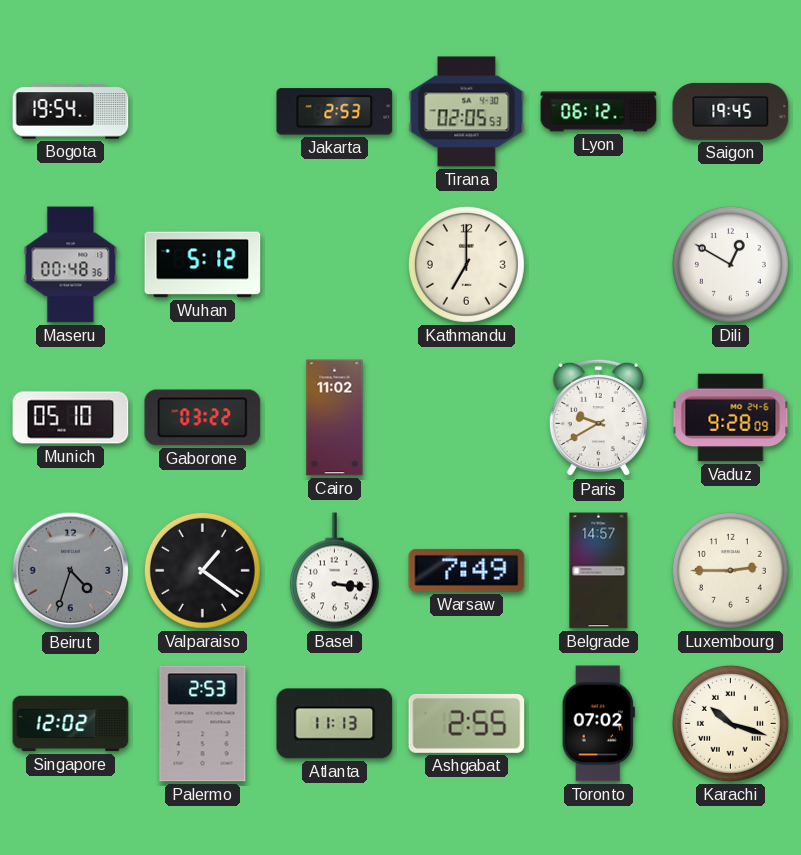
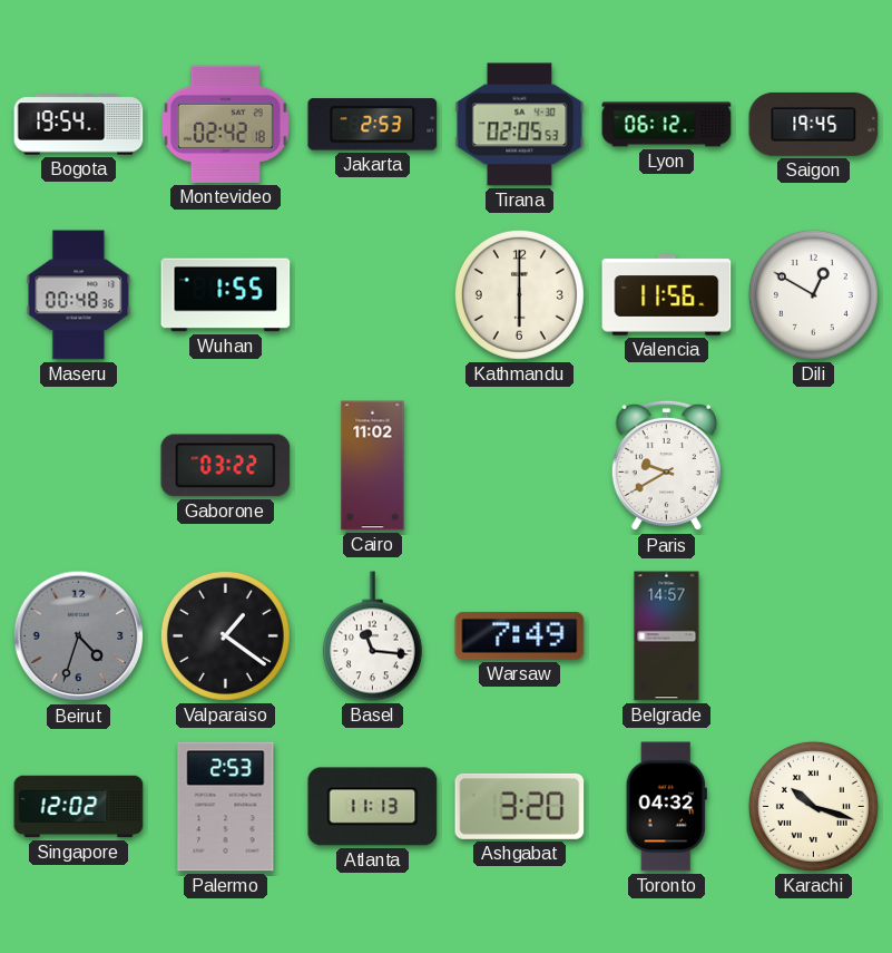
Montevideo: none -> 02:42 (225, 124)
Wuhan: 5:12 -> 1:55 (226, 295)
Kathmandu: 7:00 -> 6:00 (519, 294)
Valencia: none -> 11:56 (667, 295)
Munich: 05:10 -> none (71, 418)
Vaduz: 9:28 -> none (731, 418)
Basel: 3:16 -> 11:16 (372, 636)
Luxembourg: 2:45 -> none (730, 570)
Ashgabat: 2:55 -> 3:20 (520, 806)
Toronto: 07:02 -> 04:32 (666, 807)
